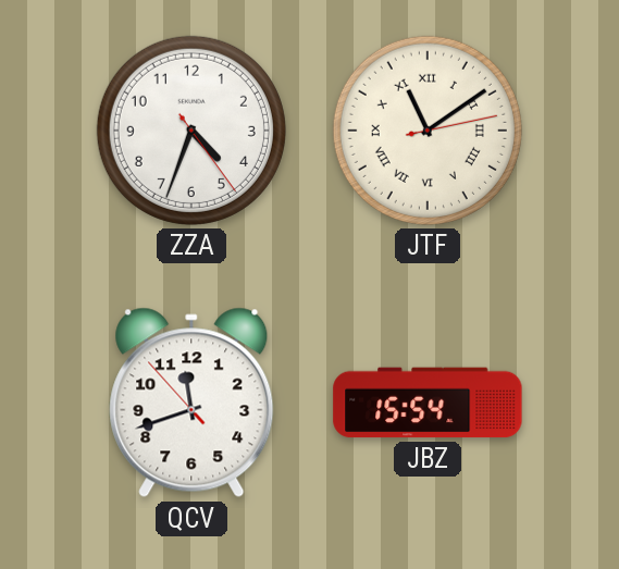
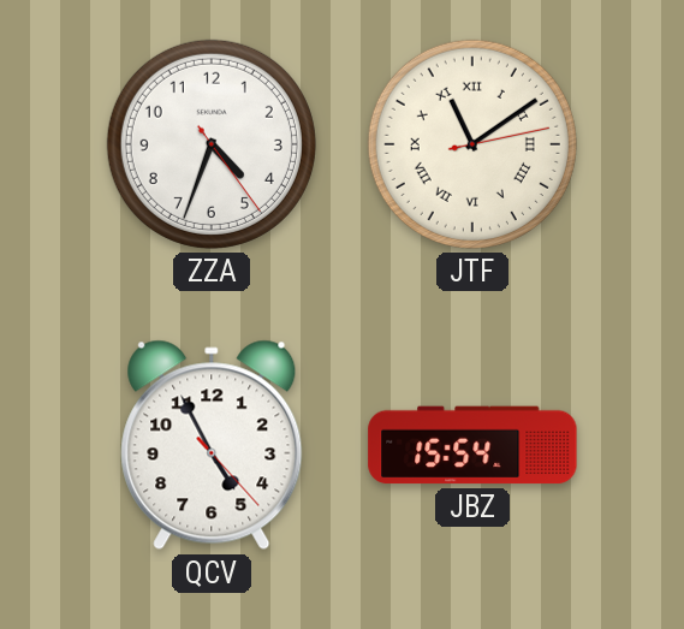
QCV: 11:41 -> 4:55 (212, 445)
